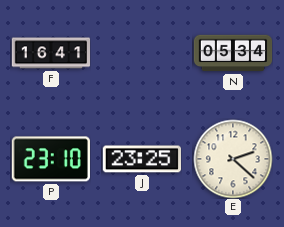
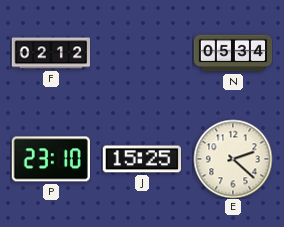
F: 16:41 -> 02:12 (51, 53)
J: 23:25 -> 15:25 (141, 159)
